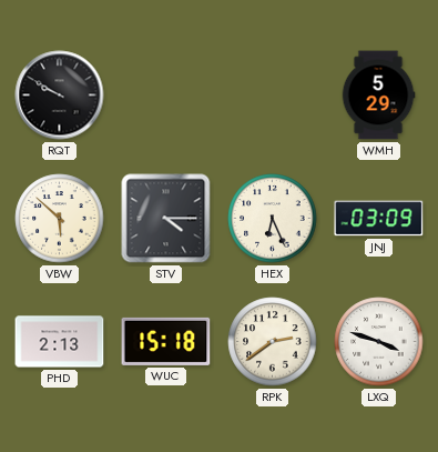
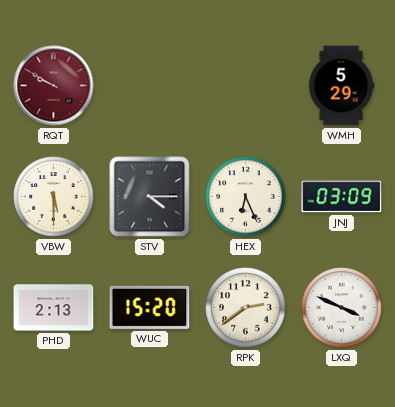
RQT dial: black -> burgundy (54, 86)
VBW: 5:52 -> 5:30 (54, 197)
WUC: 15:18 -> 15:20 (150, 307)
LXQ: 3:48 -> 3:49 (342, 308)
